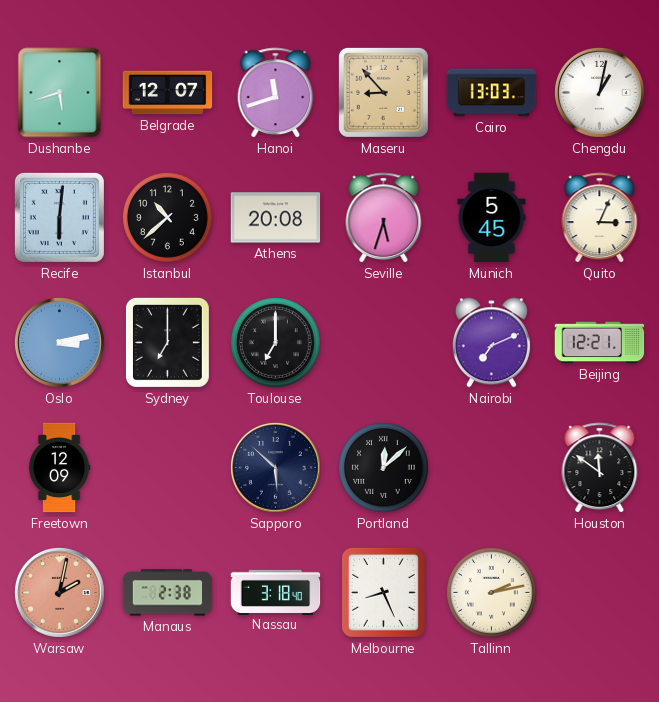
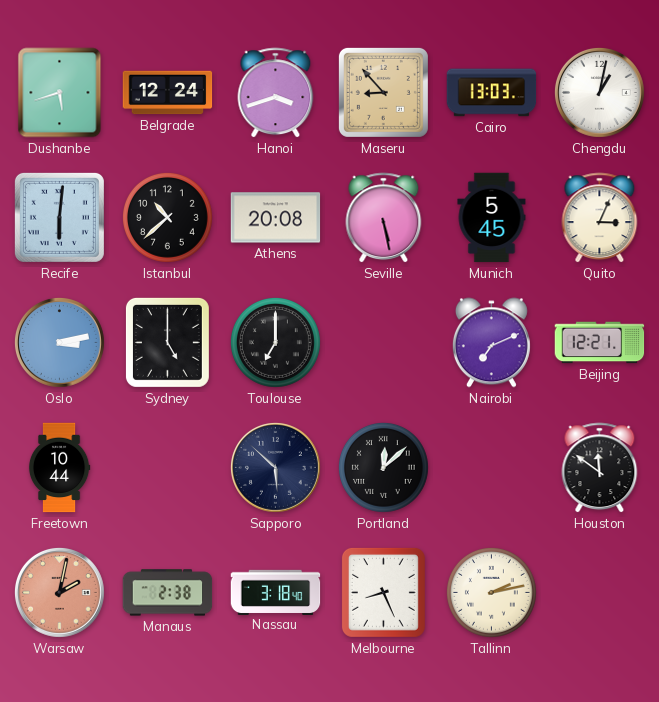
Belgrade: 12:07 -> 12:24 (168, 93)
Hanoi: 11:42 -> 3:42 (276, 93)
Seville: 5:33 -> 5:28 (384, 218)
Sydney: 7:00 -> 5:00 (167, 342)
Freetown: 12:09 -> 10:44 (59, 468)
